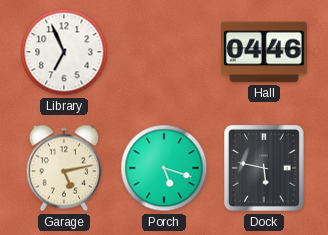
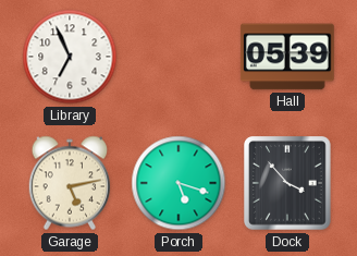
Hall: 04:46 -> 05:39 (287, 57)
Dock: 5:47 -> 3:53 (288, 183)
